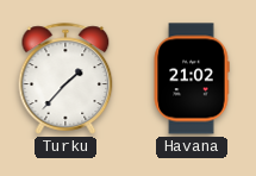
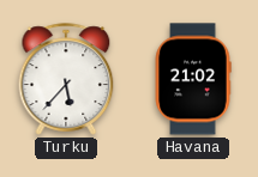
Turku: 1:37 -> 5:37 (66, 79)
